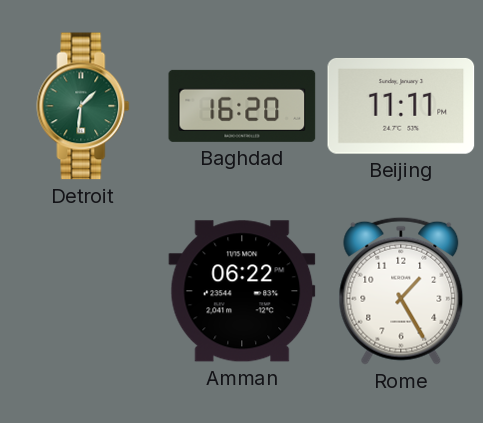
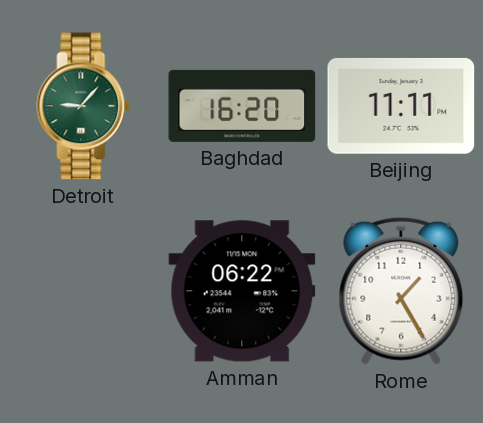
Detroit: 1:31 -> 9:07 (83, 106)
